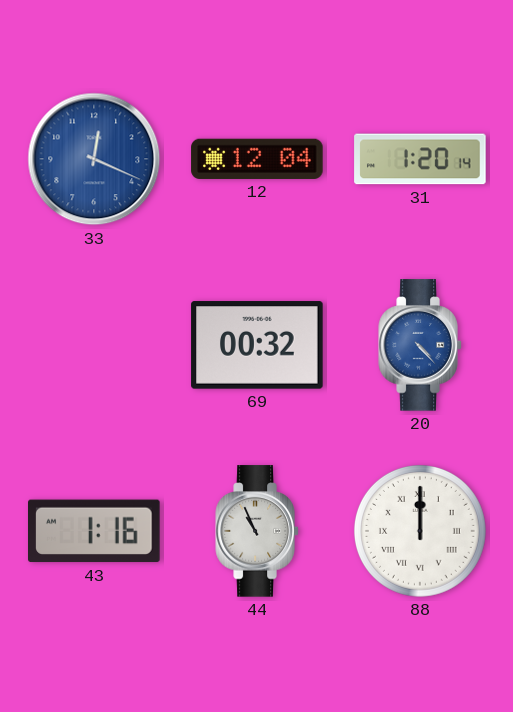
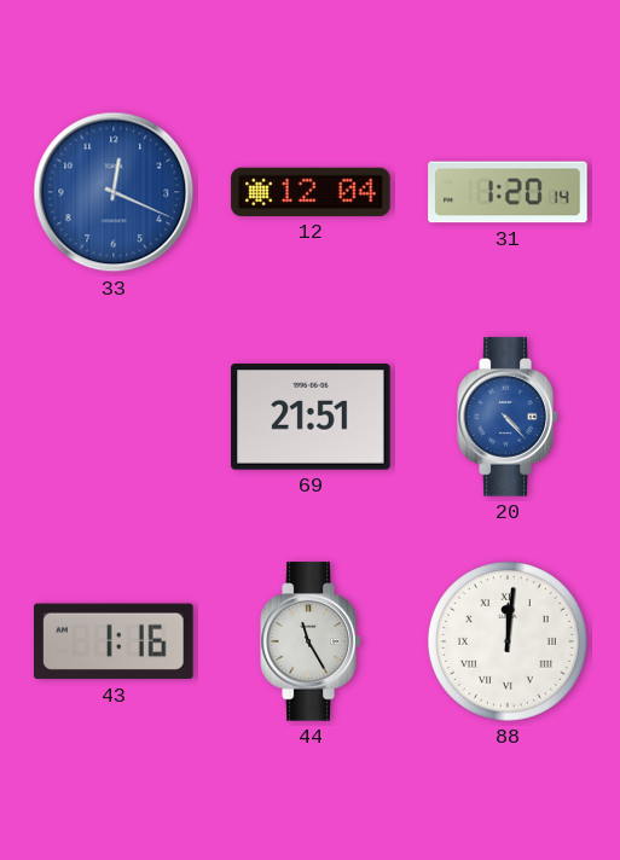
69: 00:32 -> 21:51 (311, 417)
44: 10:56 -> 11:25 (311, 641)
88: 12:00 -> 12:01 (508, 641)
